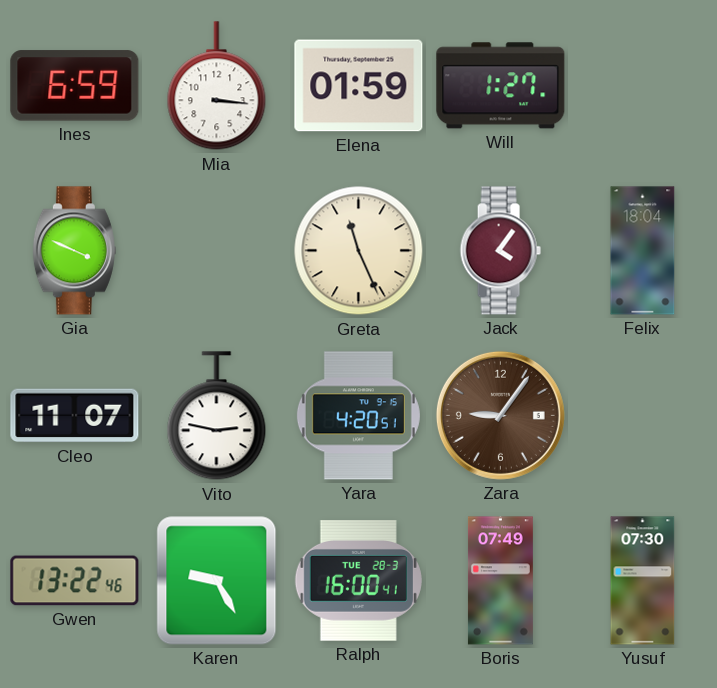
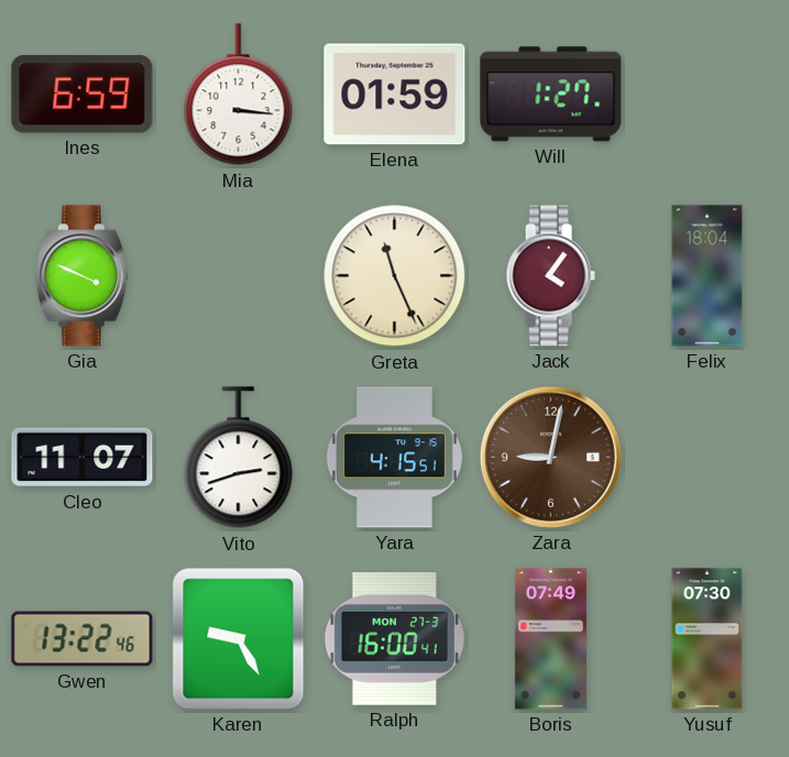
Vito: 2:47 -> 2:42 (239, 458)
Yara: 4:20 -> 4:15 (394, 458)
Zara: 9:06 -> 9:02 (550, 457)
Ralph date: TUE 28-3 -> MON 27-3 (394, 639)
